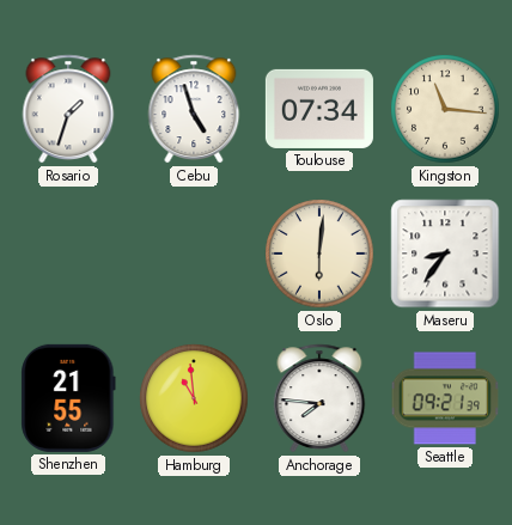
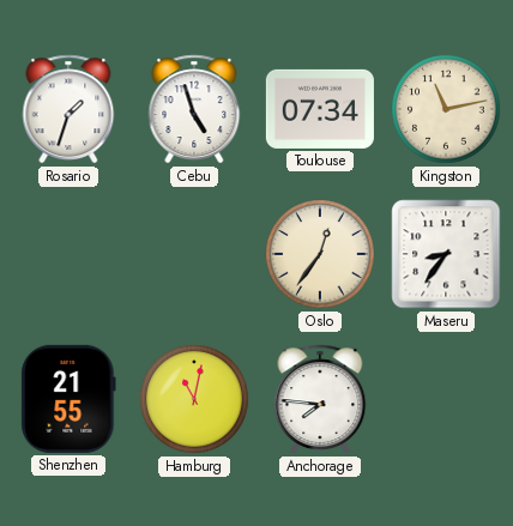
Kingston: 11:16 -> 11:13 (446, 109)
Oslo: 6:01 -> 12:36 (320, 254)
Hamburg: 10:59 -> 11:02 (194, 399)
Seattle: 09:21 -> none (445, 398)
